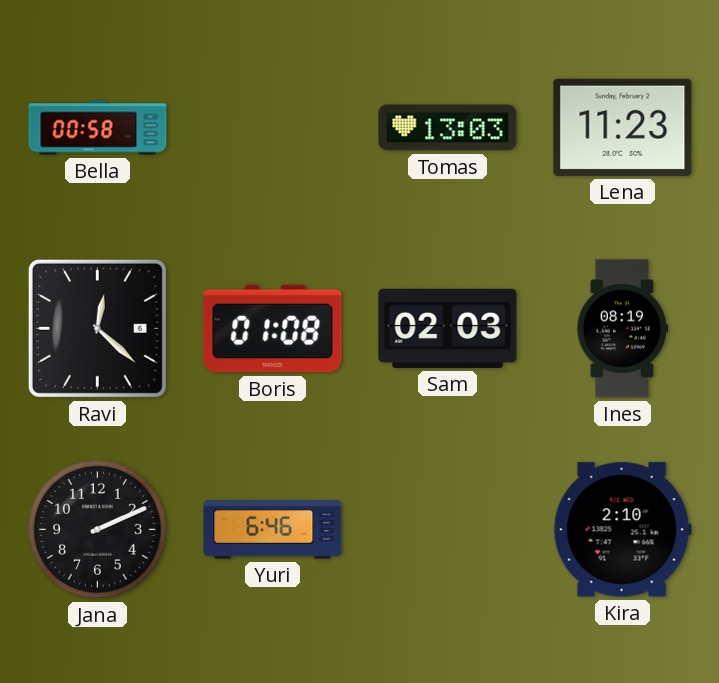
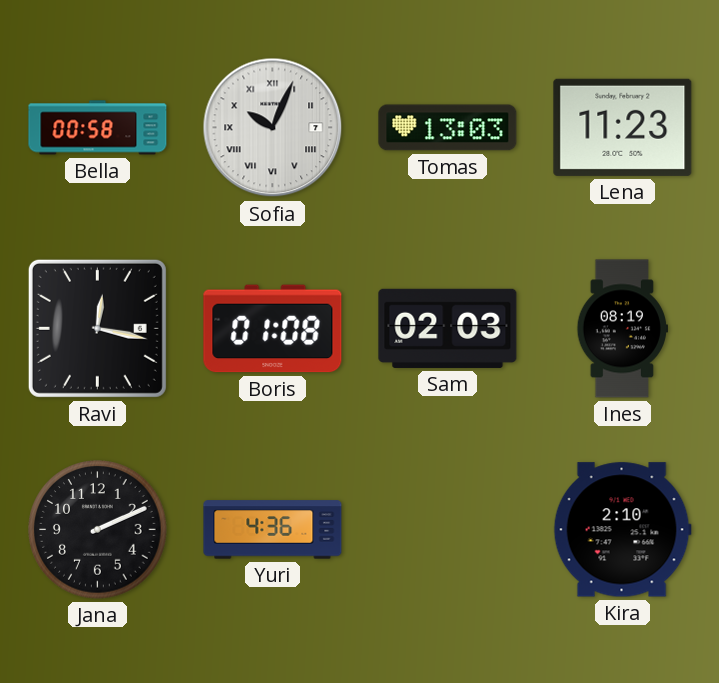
Sofia: none -> 10:04 (273, 128)
Ravi: 12:22 -> 12:17 (97, 328)
Yuri: 6:46 -> 4:36 (273, 530)
